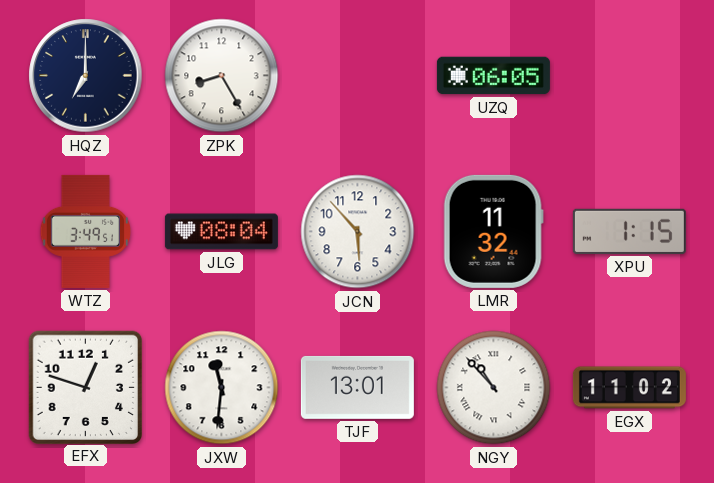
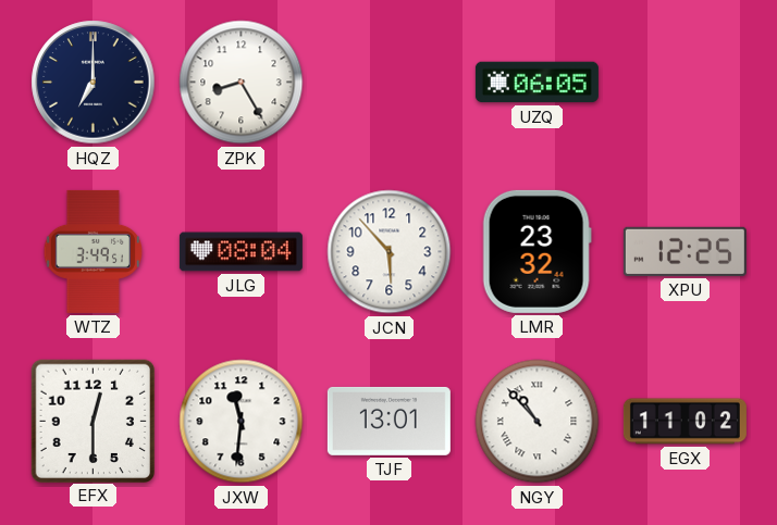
LMR: 11:32 -> 23:32 (536, 251)
XPU: 1:15 -> 12:25 (684, 251)
EFX: 12:48 -> 12:30 (92, 421)
